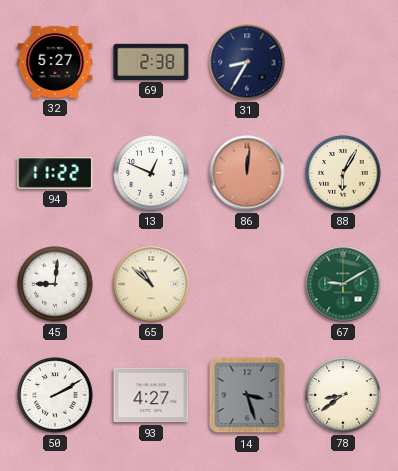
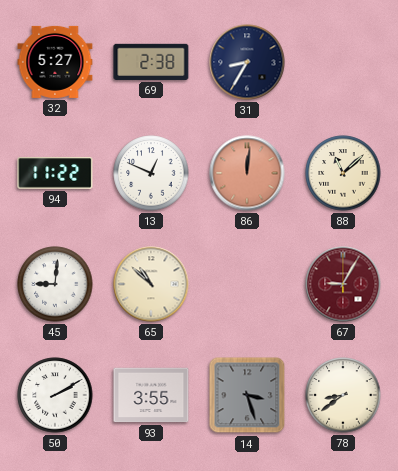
88: 6:05 -> 11:08 (343, 173)
67: 9:10 -> 9:05 (343, 284)
67 dial: green -> burgundy (343, 284)
93: 4:27 -> 3:55 (151, 395)
